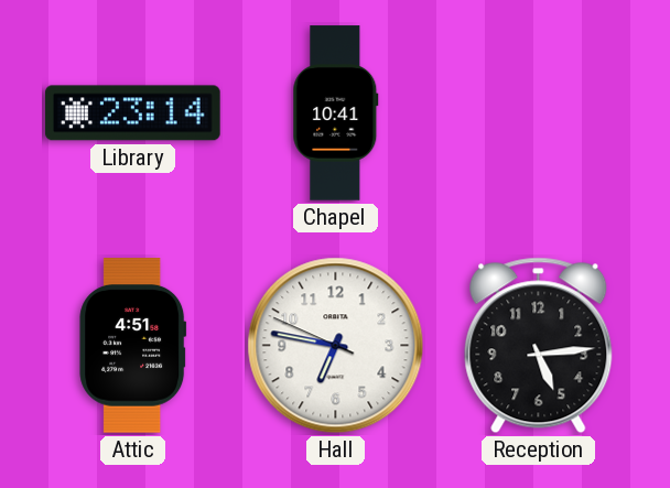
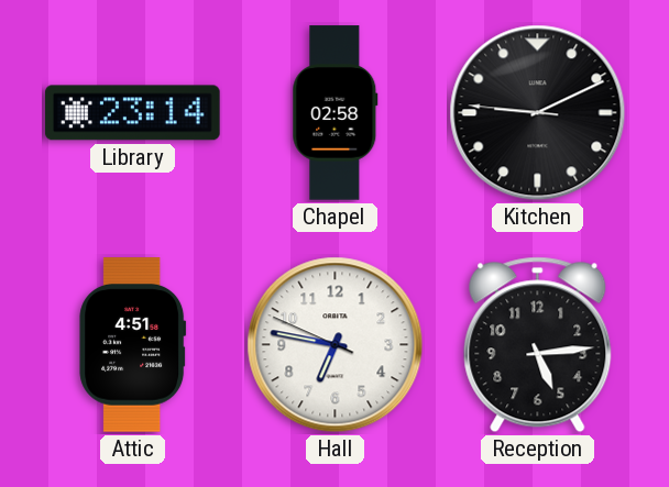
Chapel: 10:41 -> 02:58 (336, 113)
Kitchen: none -> 9:10 (538, 113)
